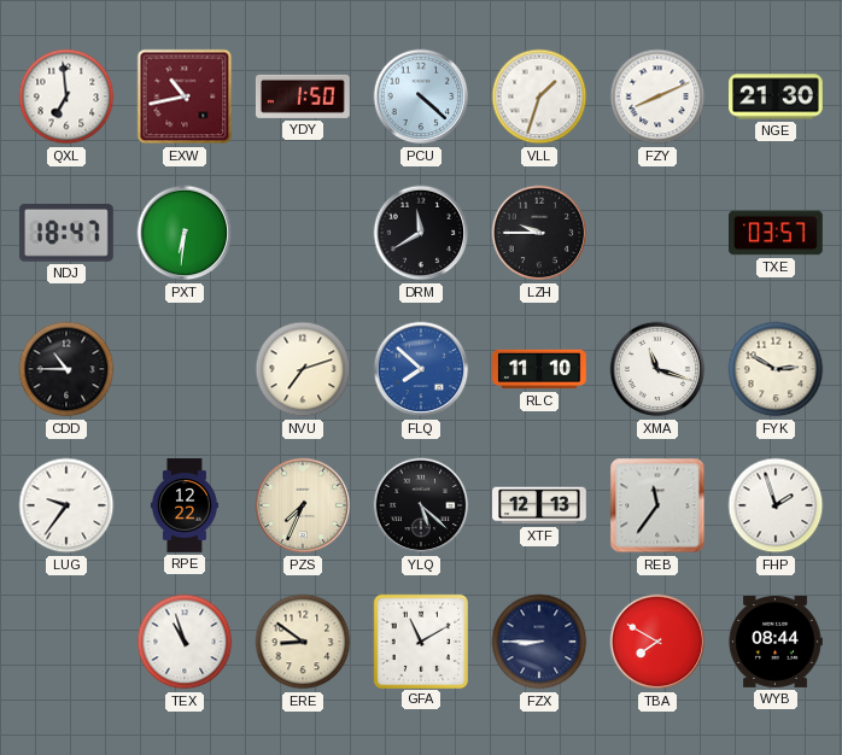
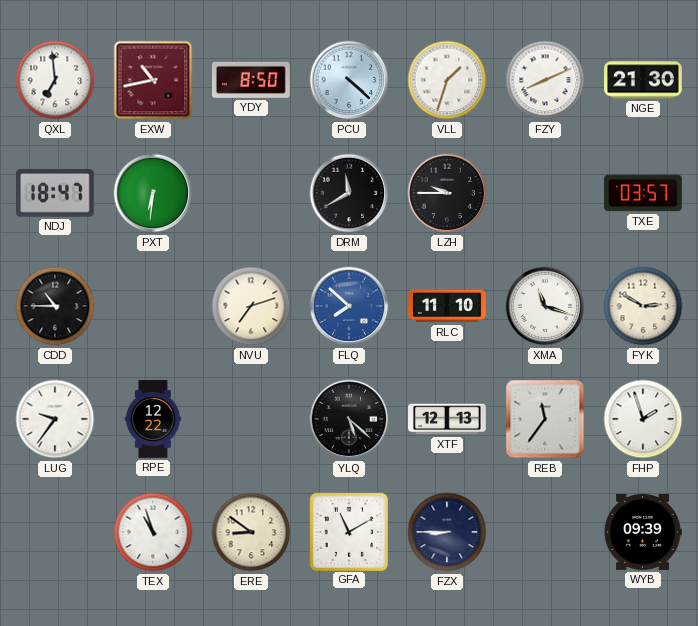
YDY: 1:50 -> 8:50 (251, 80)
PZS: 7:34 -> none (303, 505)
TBA: 7:50 -> none (657, 642)
WYB: 08:44 -> 09:39 (643, 532)
